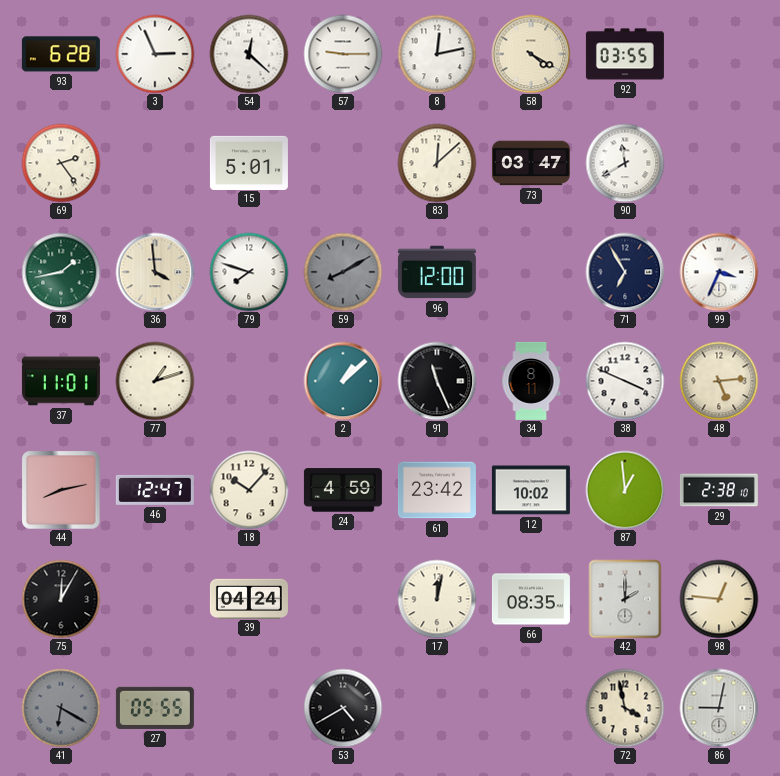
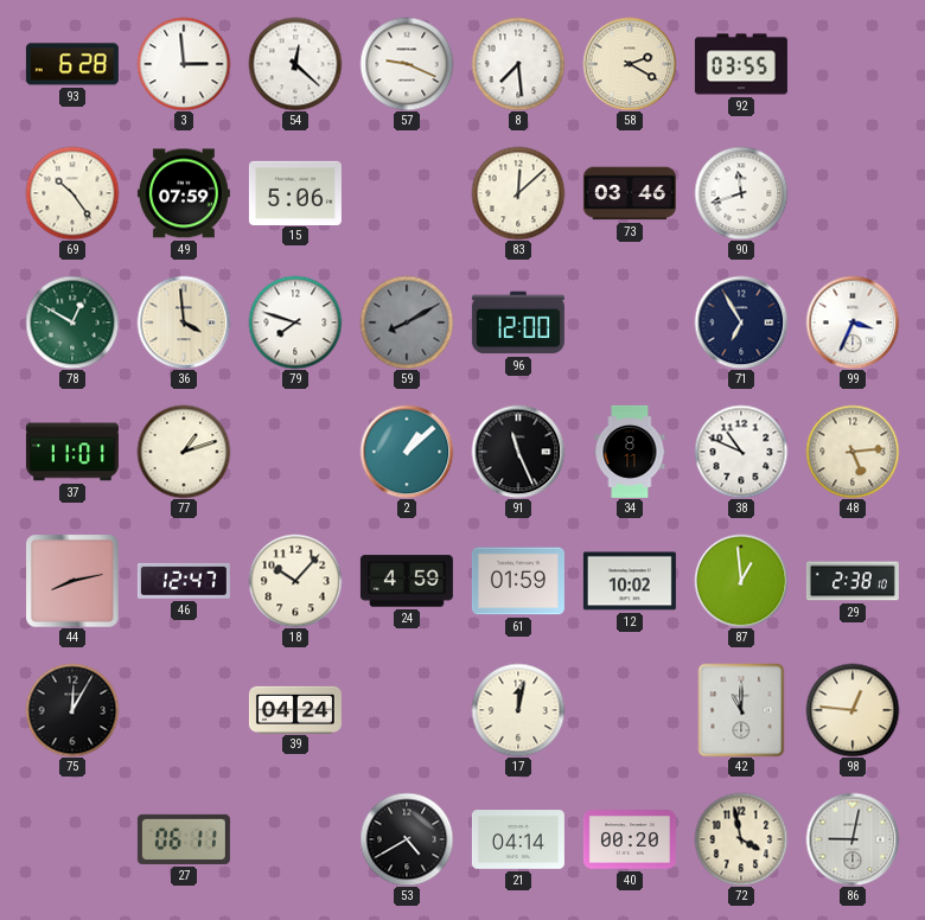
3: 2:56 -> 2:59 (184, 64)
57: 9:15 -> 9:19 (407, 64)
8: 12:13 -> 7:29 (518, 64)
58: 4:20 -> 2:20 (630, 64)
69: 2:24 -> 10:24 (72, 193)
49: none -> 07:59 (184, 193)
15: 5:01 -> 5:06 (295, 192)
73: 03:47 -> 03:46 (630, 193)
90: 11:40 -> 11:42 (741, 193)
78: 1:43 -> 12:50 (72, 322)
38: 3:49 -> 10:49 (741, 452)
61: 23:42 -> 01:59 (518, 581)
66: 08:35 -> none (531, 599)
42: 2:00 -> 11:00 (741, 710)
41: 6:20 -> none (61, 708)
27: 05:55 -> 06:11 (184, 839)
21: none -> 04:14 (518, 839)
40: none -> 00:20 (630, 839)
